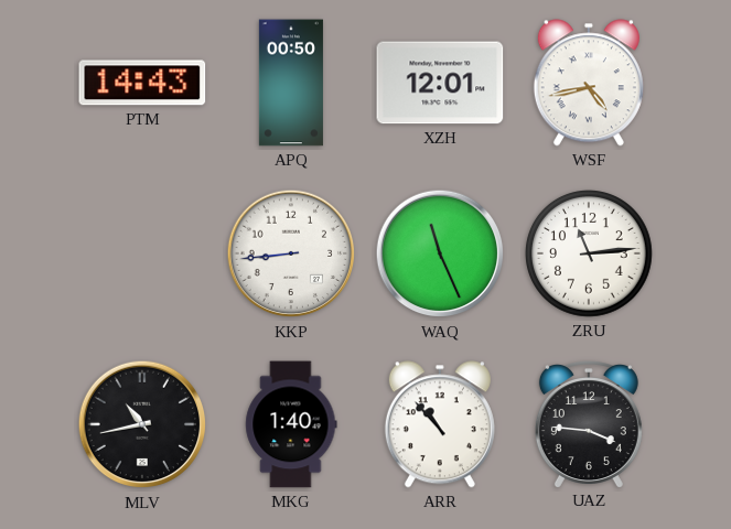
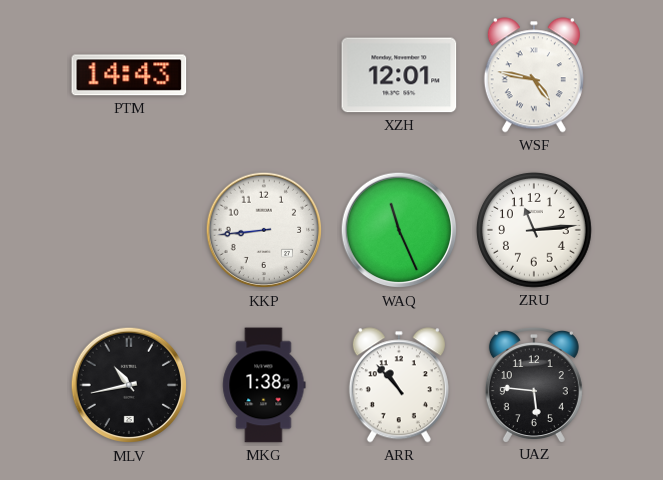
APQ: 00:50 -> none (291, 83)
WSF: 4:43 -> 4:47 (534, 75)
MKG: 1:40 -> 1:38 (264, 385)
UAZ: 3:46 -> 5:46 (534, 385)
